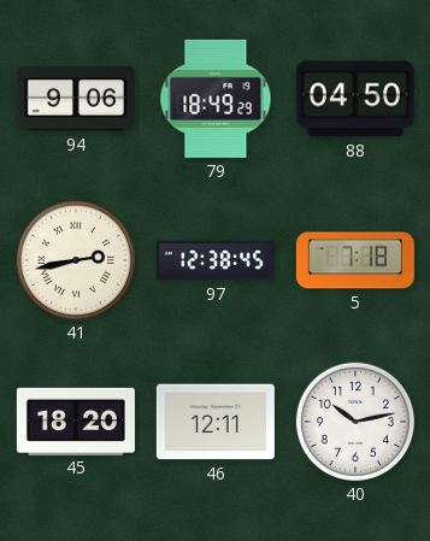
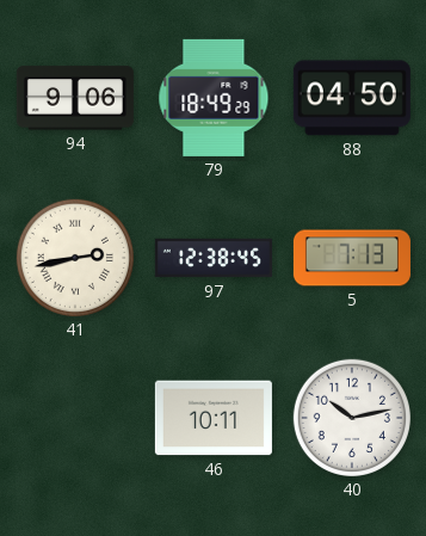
5: 7:18 -> 7:13 (352, 258)
45: 18:20 -> none (76, 421)
46: 12:11 -> 10:11 (214, 418)
